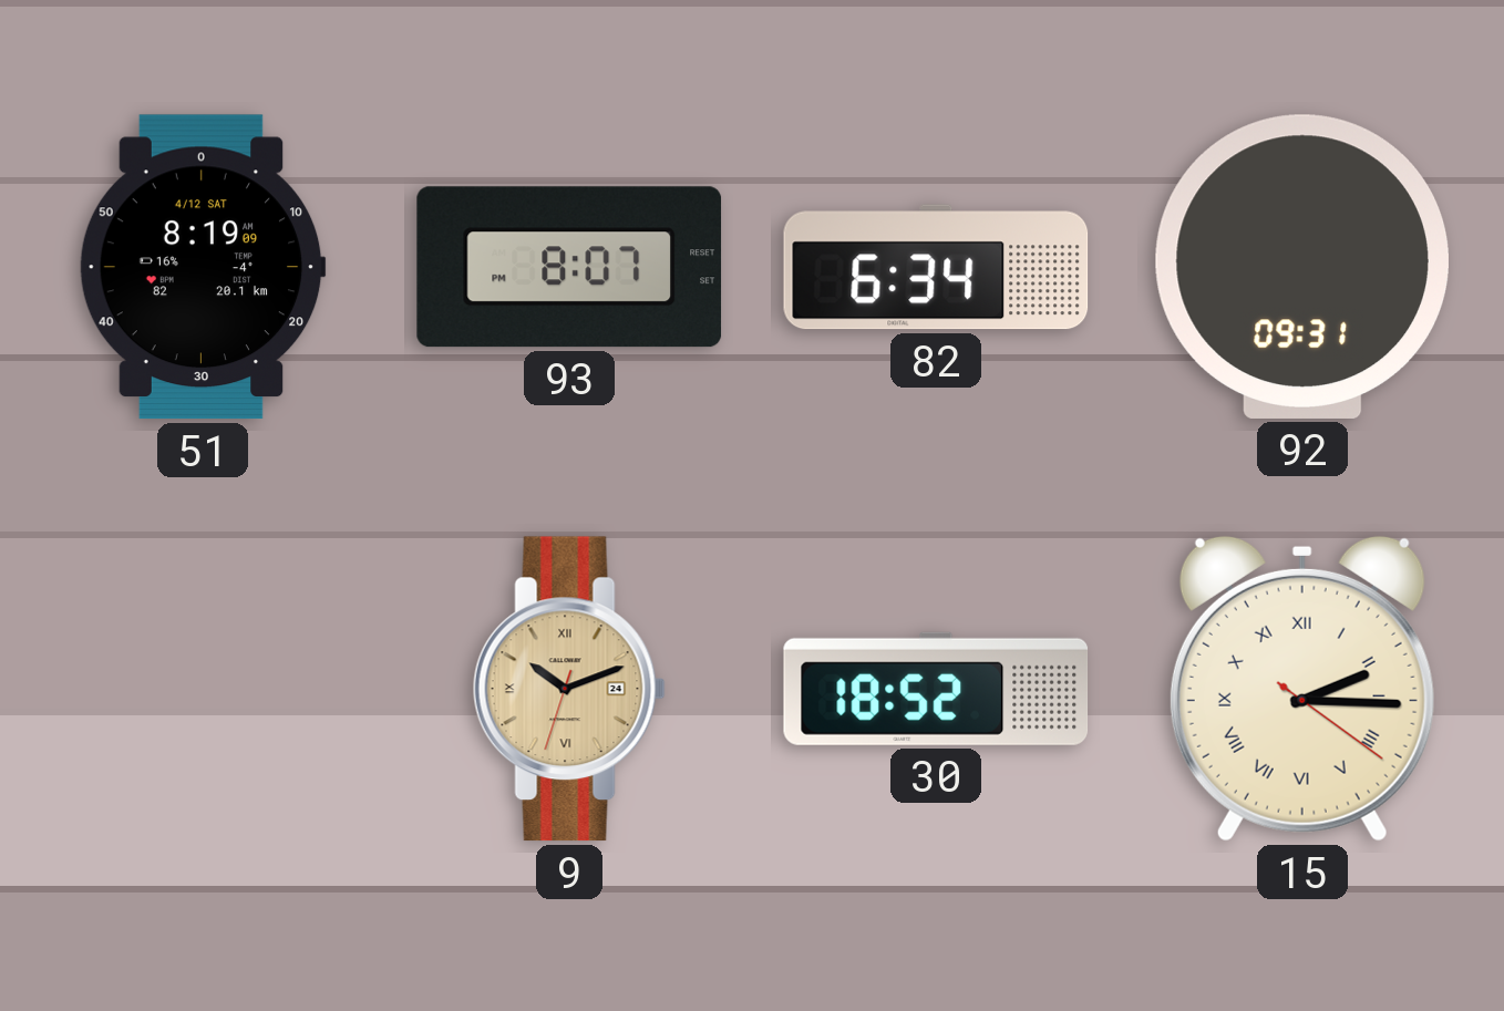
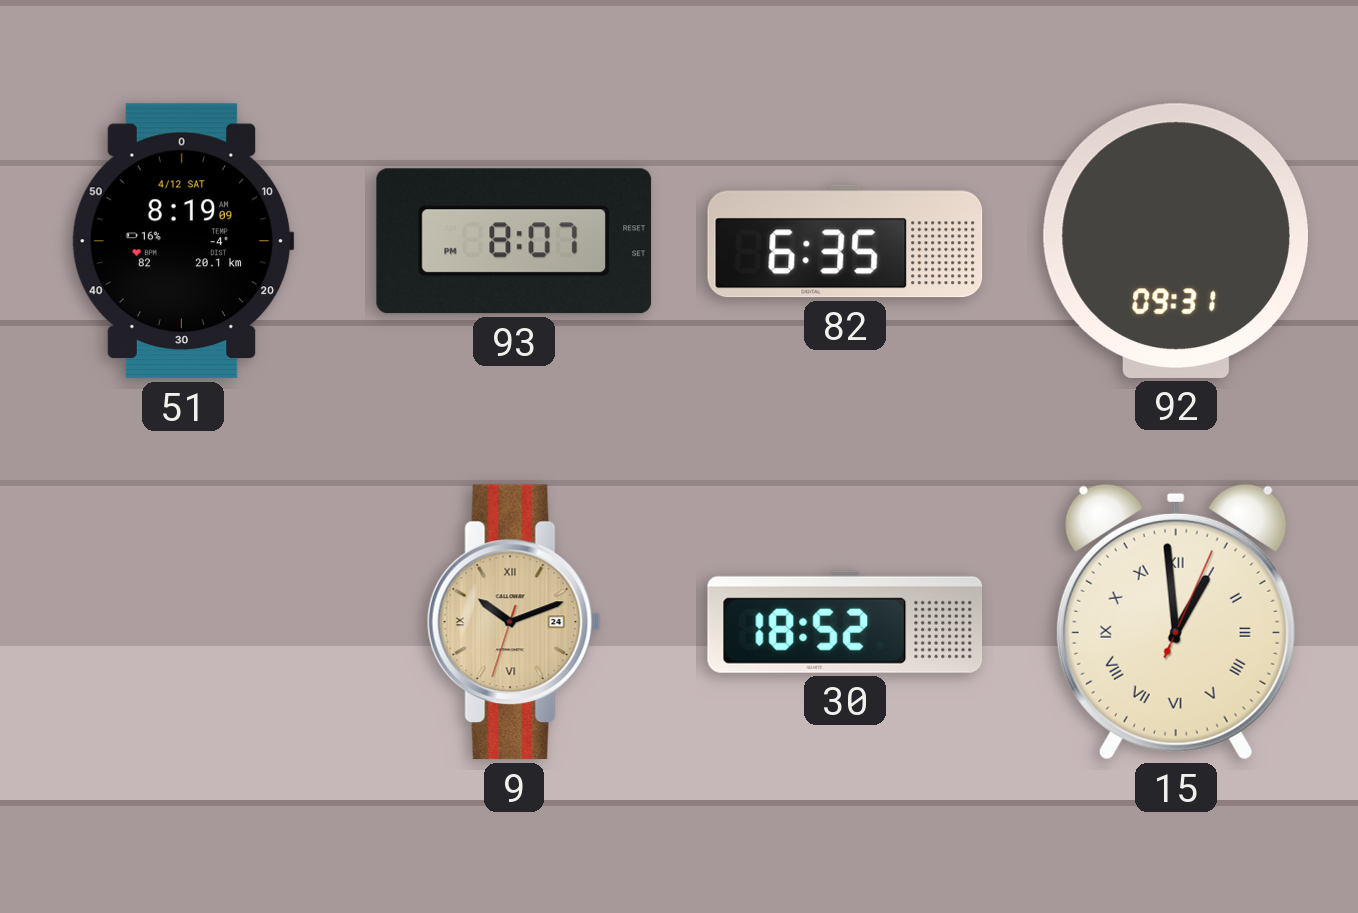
82: 6:34 -> 6:35 (845, 241)
15: 2:15 -> 12:59 (1176, 622)
